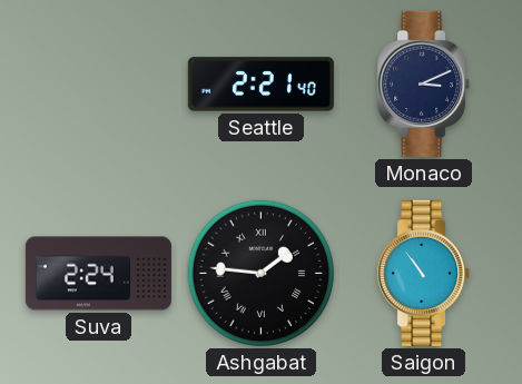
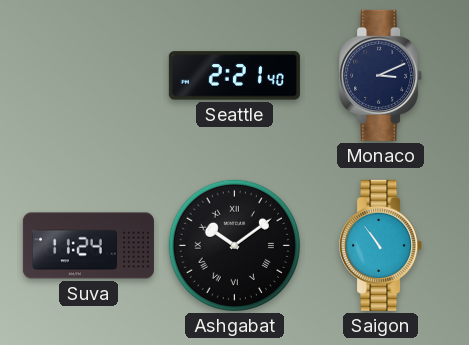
Suva: 2:24 -> 11:24 (88, 246)
Ashgabat: 1:46 -> 10:09 (234, 245)
